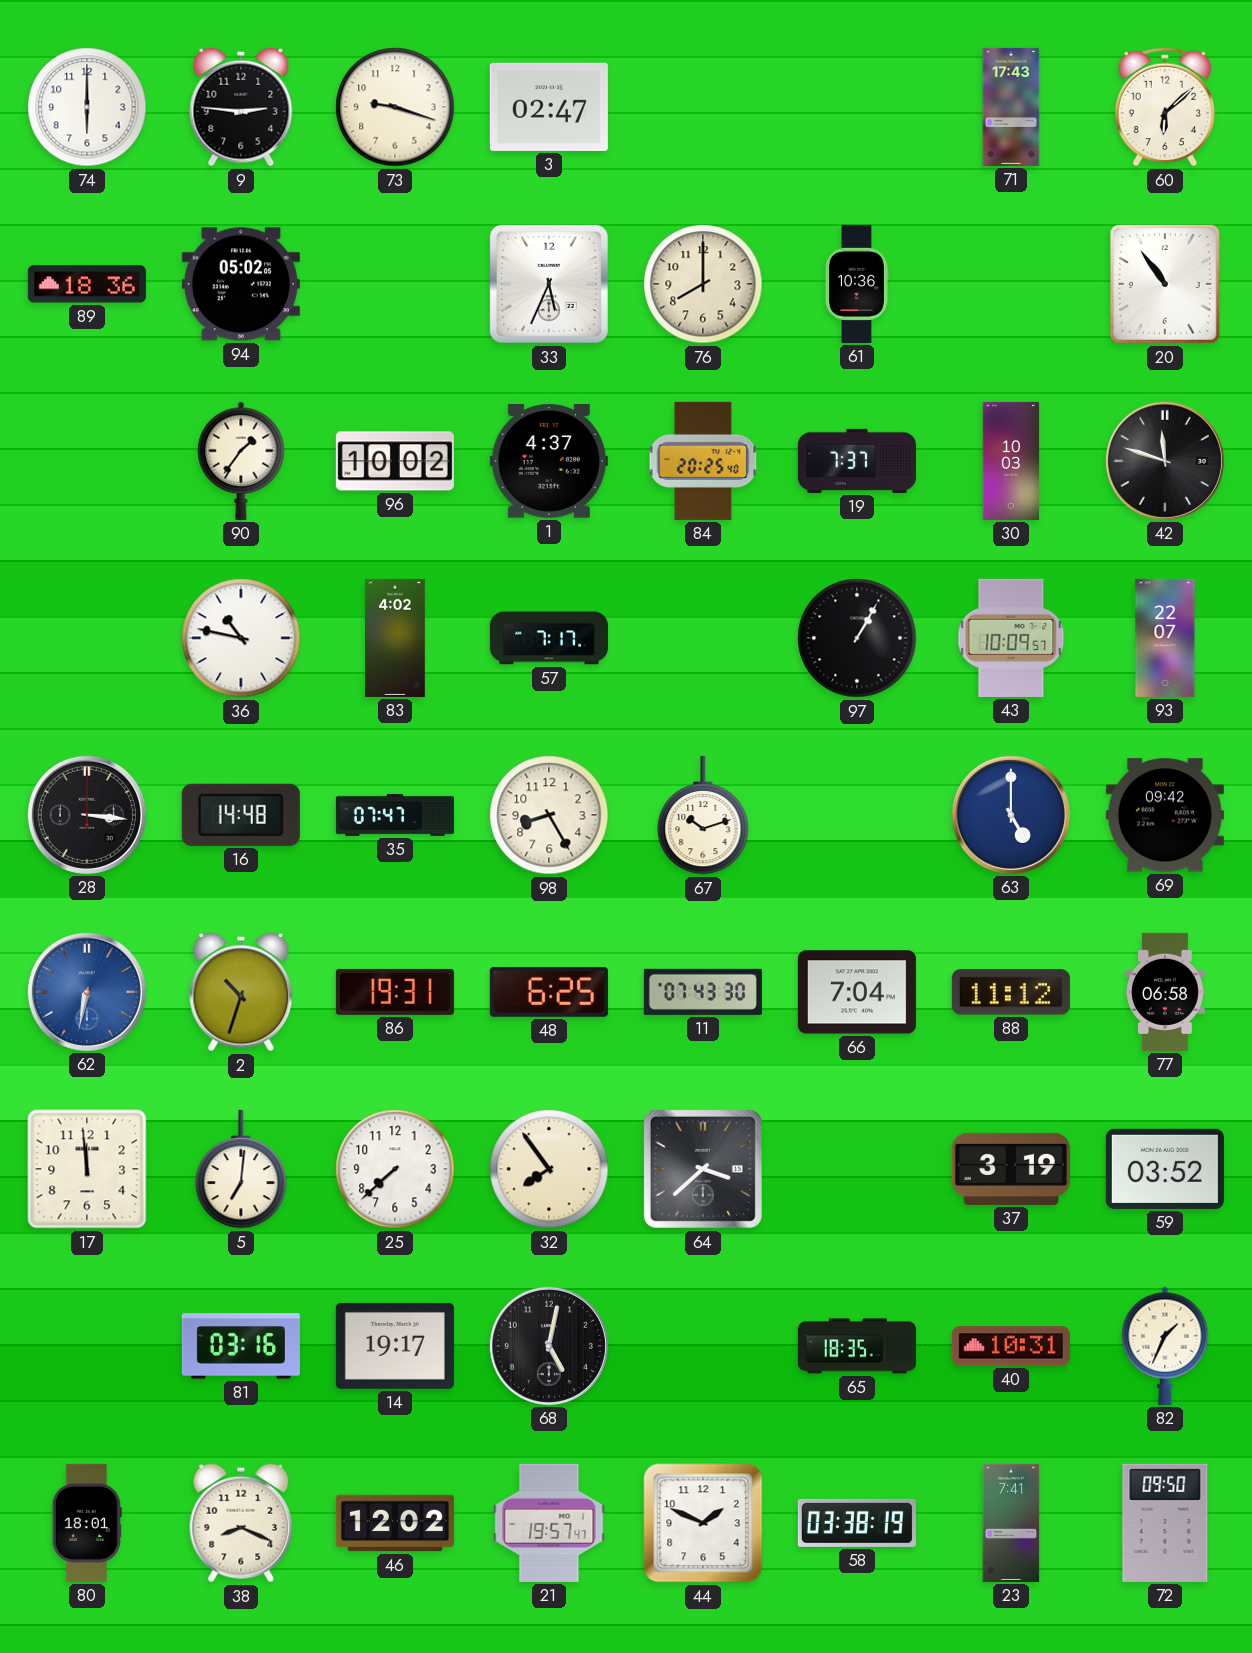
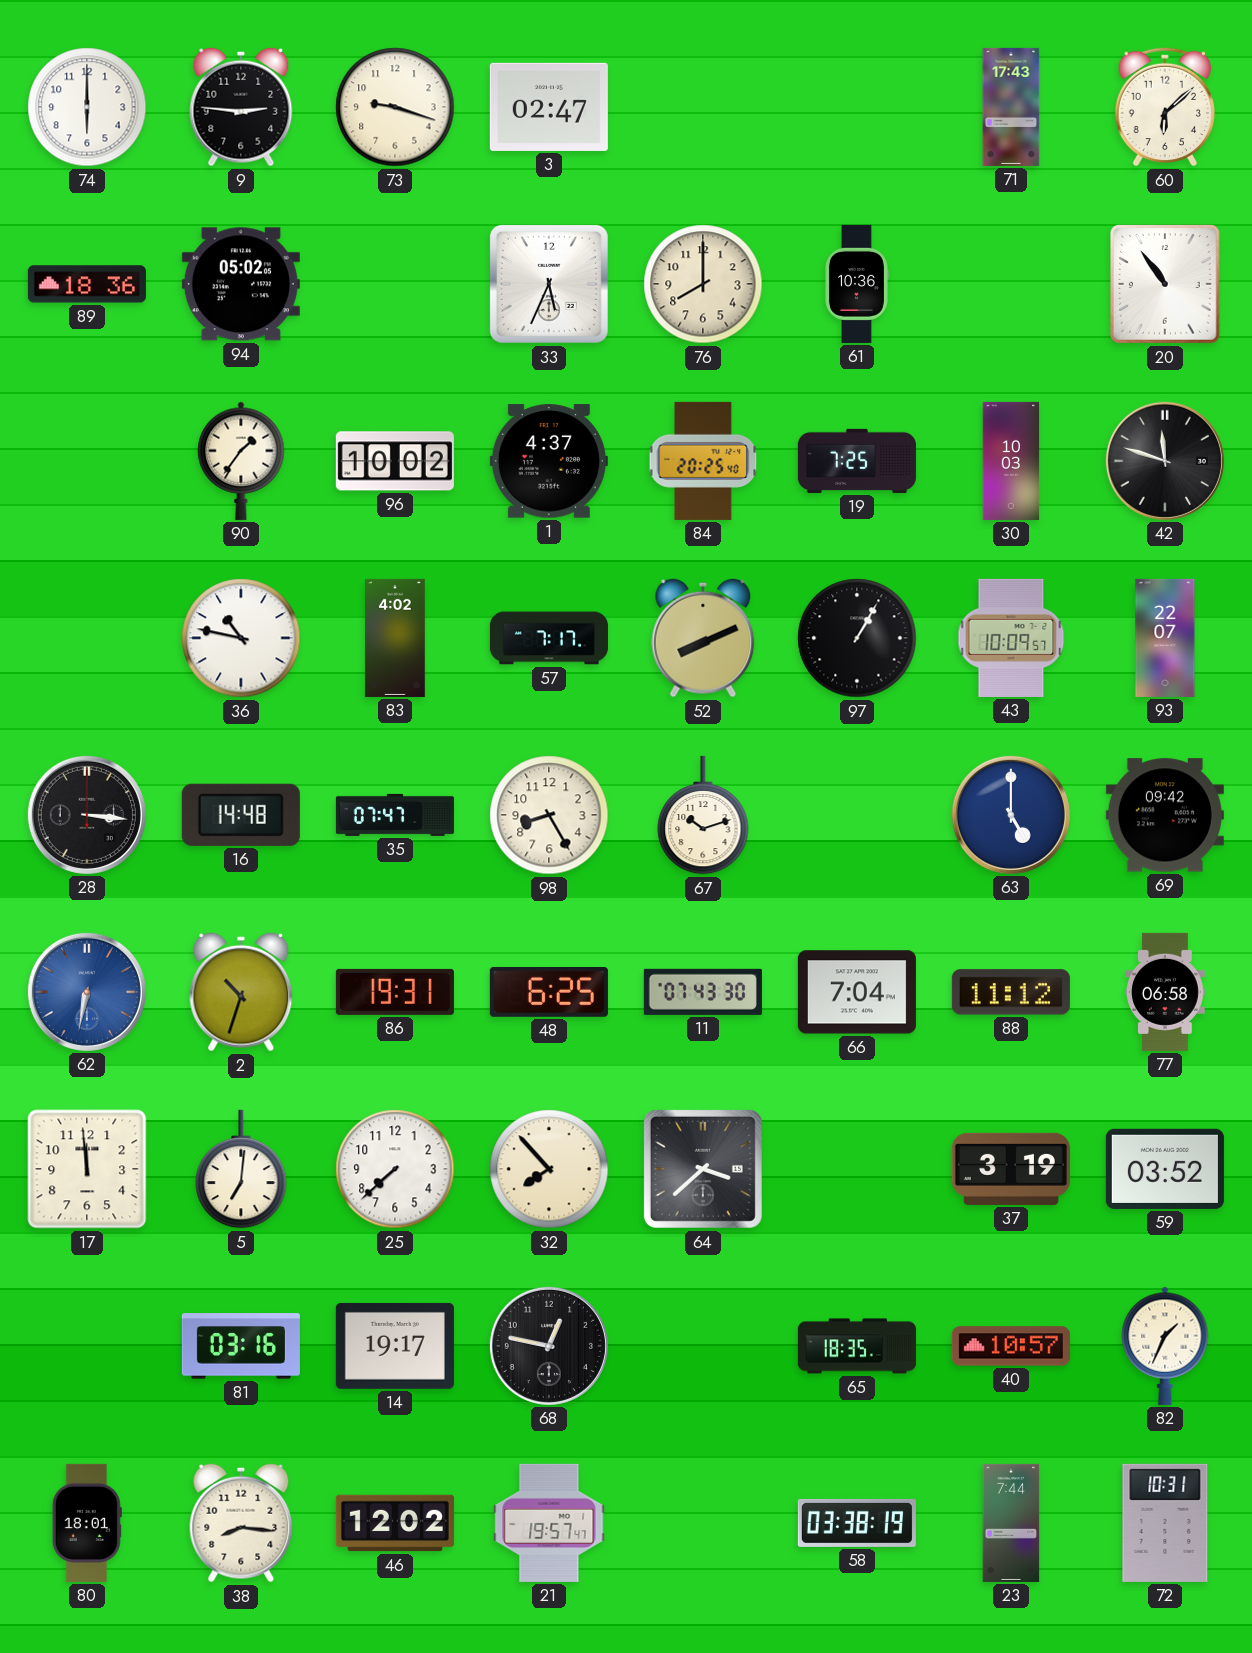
19: 7:37 -> 7:25 (857, 461)
52: none -> 8:11 (703, 638)
32: 7:54 -> 7:53 (549, 1169)
68: 5:02 -> 12:47 (549, 1346)
40: 10:31 -> 10:57 (1011, 1346)
38: 8:19 -> 8:16 (241, 1523)
44: 1:49 -> none (703, 1523)
23: 7:41 -> 7:44 (1011, 1523)
72: 09:50 -> 10:31 (1165, 1523)
